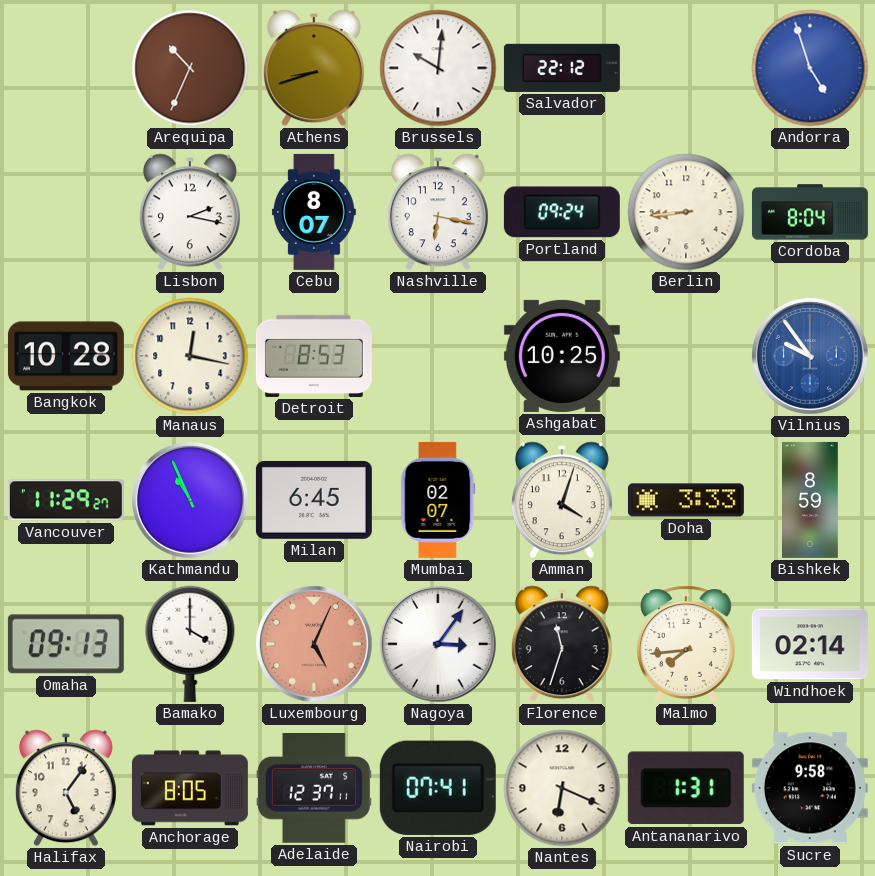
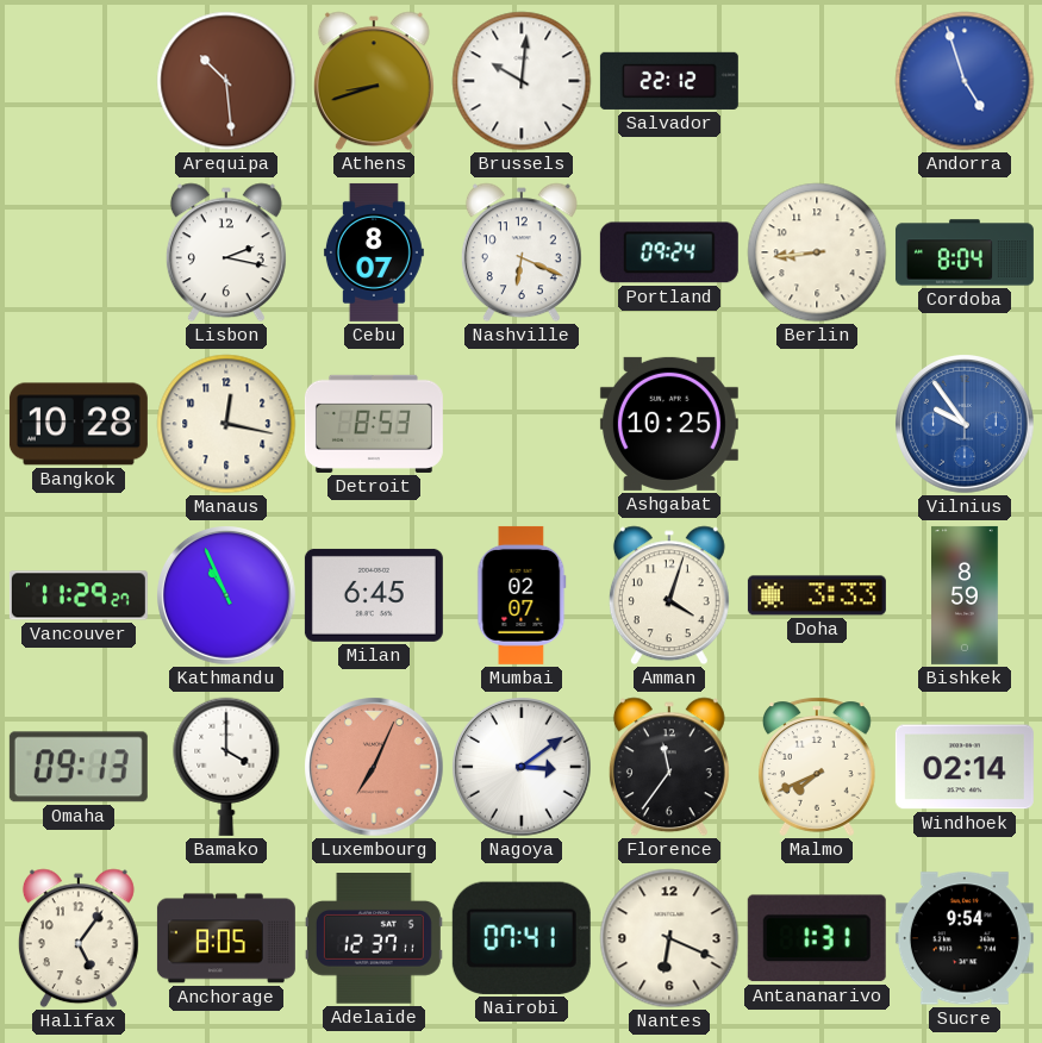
Arequipa: 10:34 -> 10:29 (226, 81)
Nashville: 6:17 -> 6:19 (522, 252)
Luxembourg: 5:04 -> 7:04 (375, 768)
Nagoya: 3:06 -> 3:09 (523, 768)
Florence: 11:33 -> 11:36 (669, 767)
Malmo: 7:44 -> 7:41 (817, 767)
Sucre: 9:58 -> 9:54 (965, 938)
